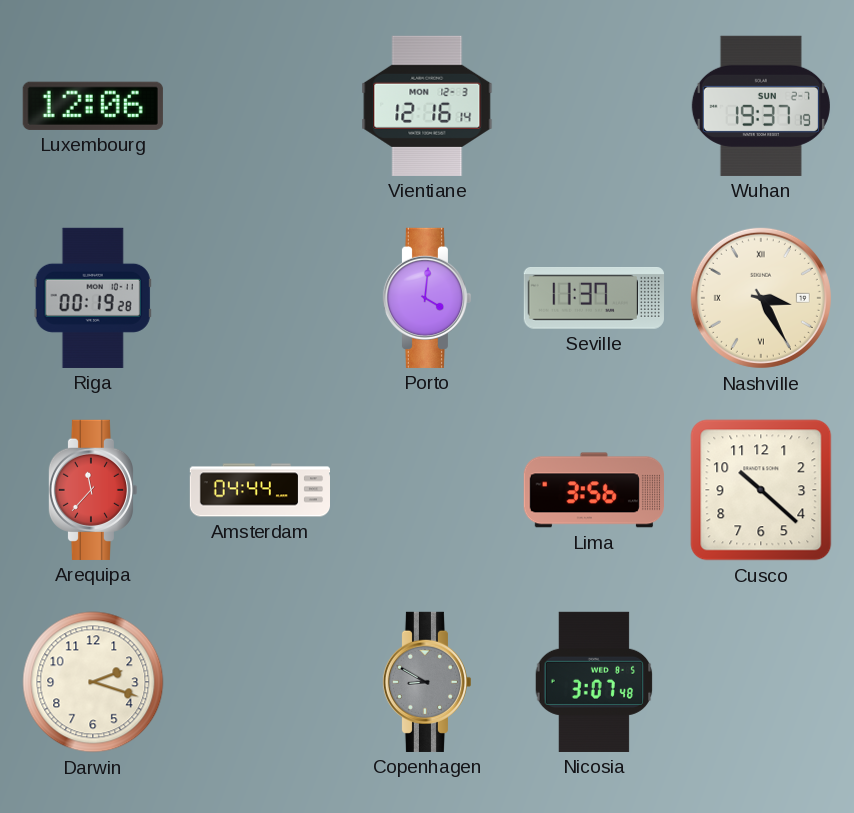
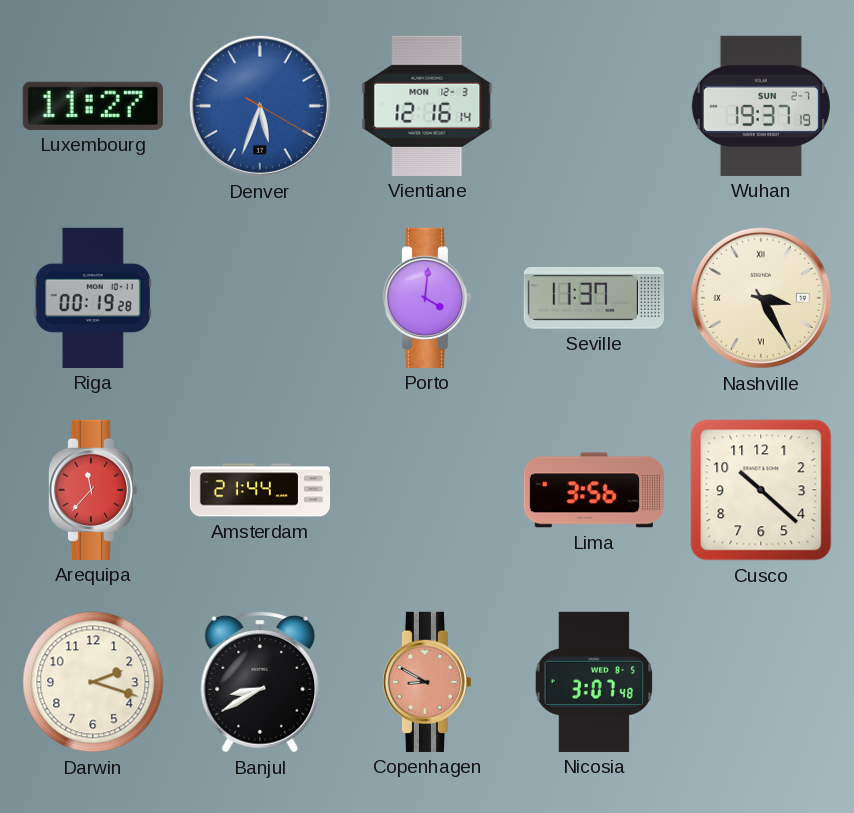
Luxembourg: 12:06 -> 11:27 (93, 106)
Denver: none -> 5:33 (260, 106)
Amsterdam: 04:44 -> 21:44 (260, 490)
Banjul: none -> 8:40 (260, 683)
Copenhagen dial: grey -> salmon (426, 682)
